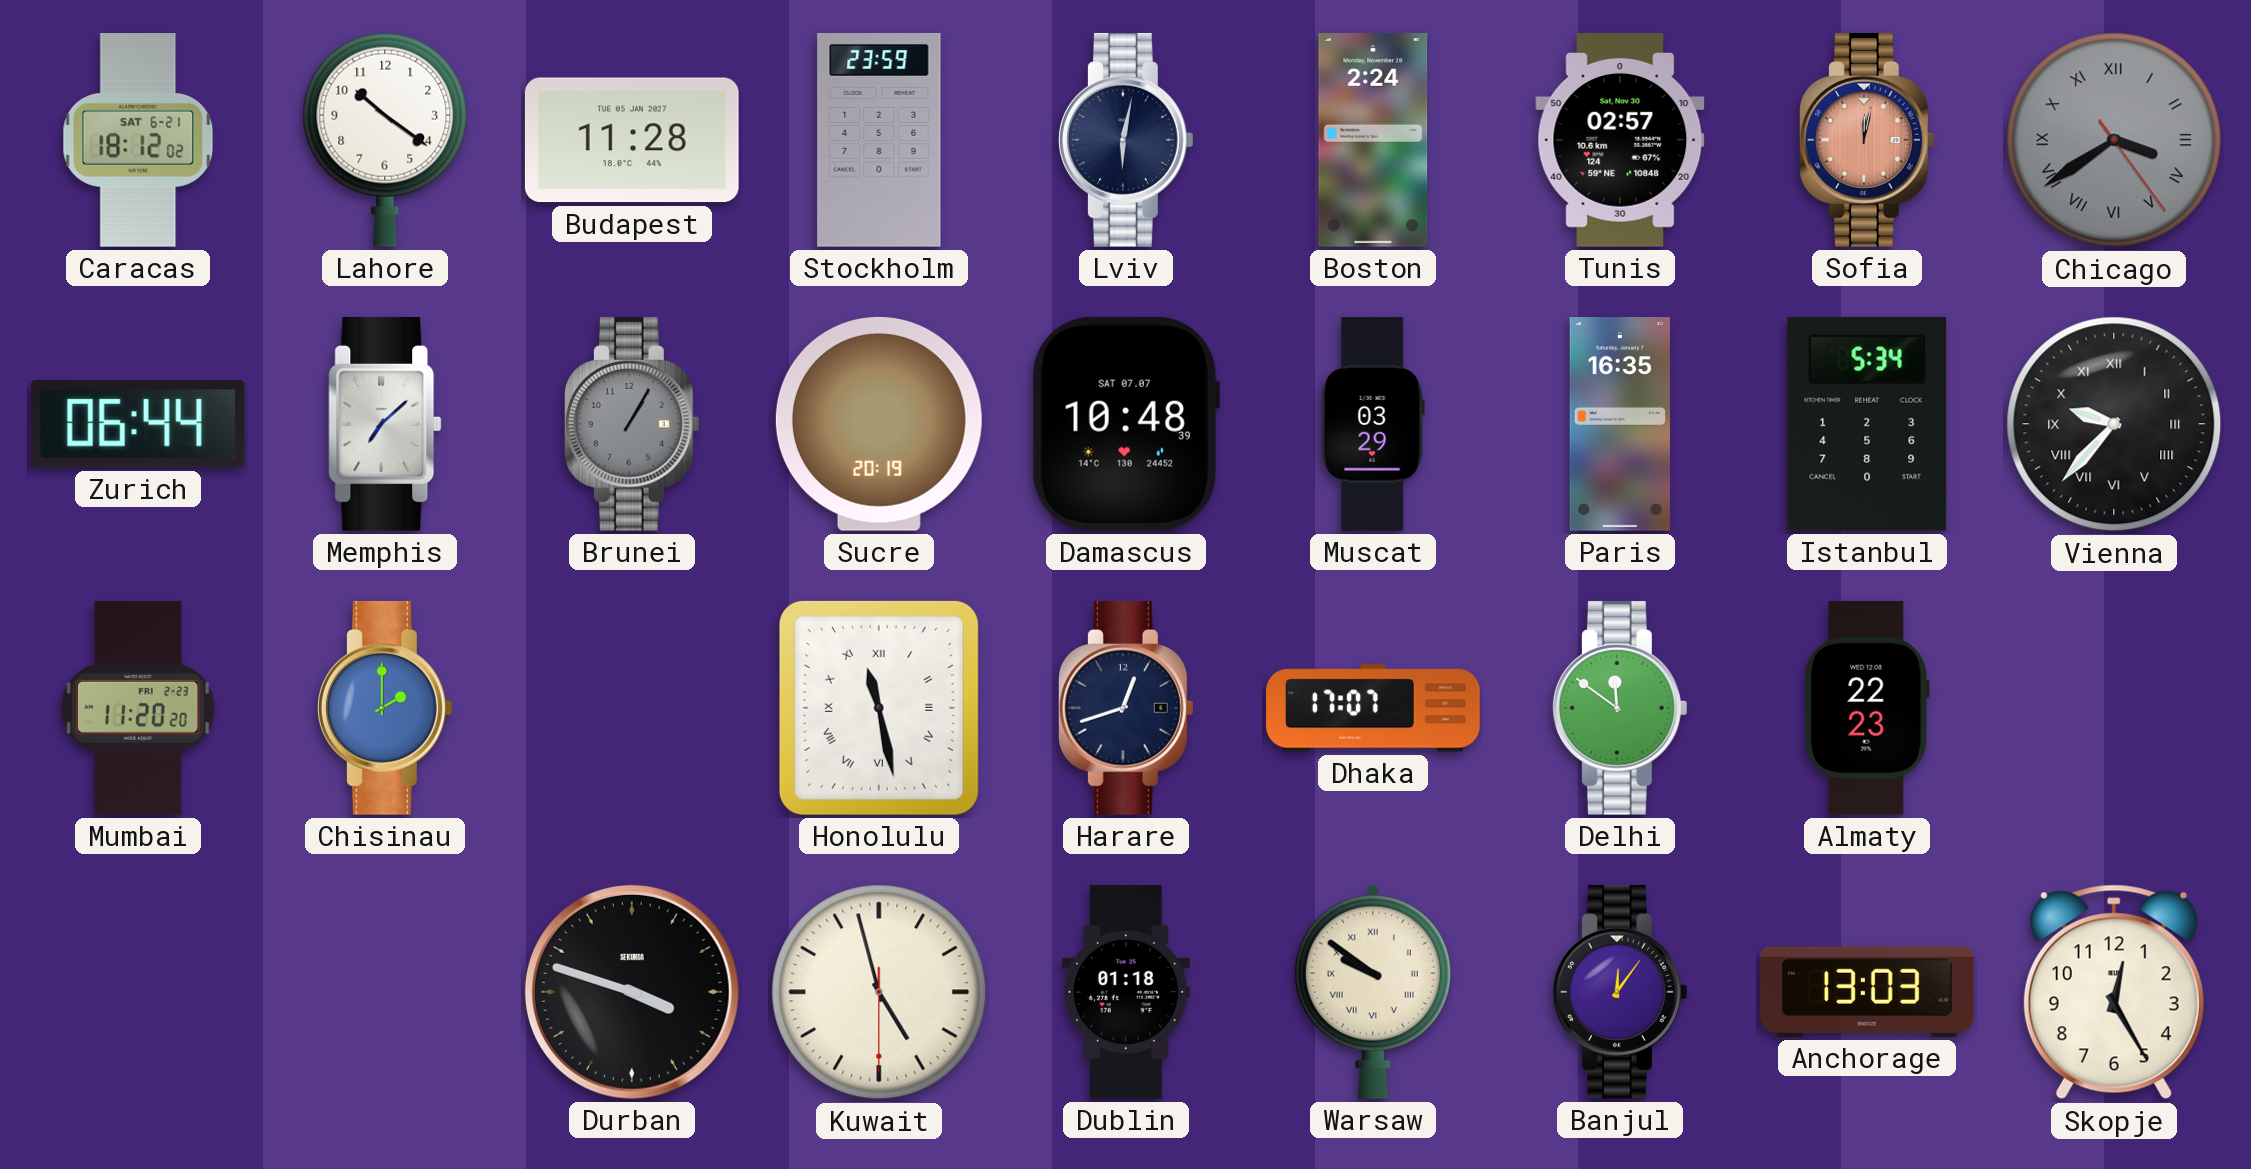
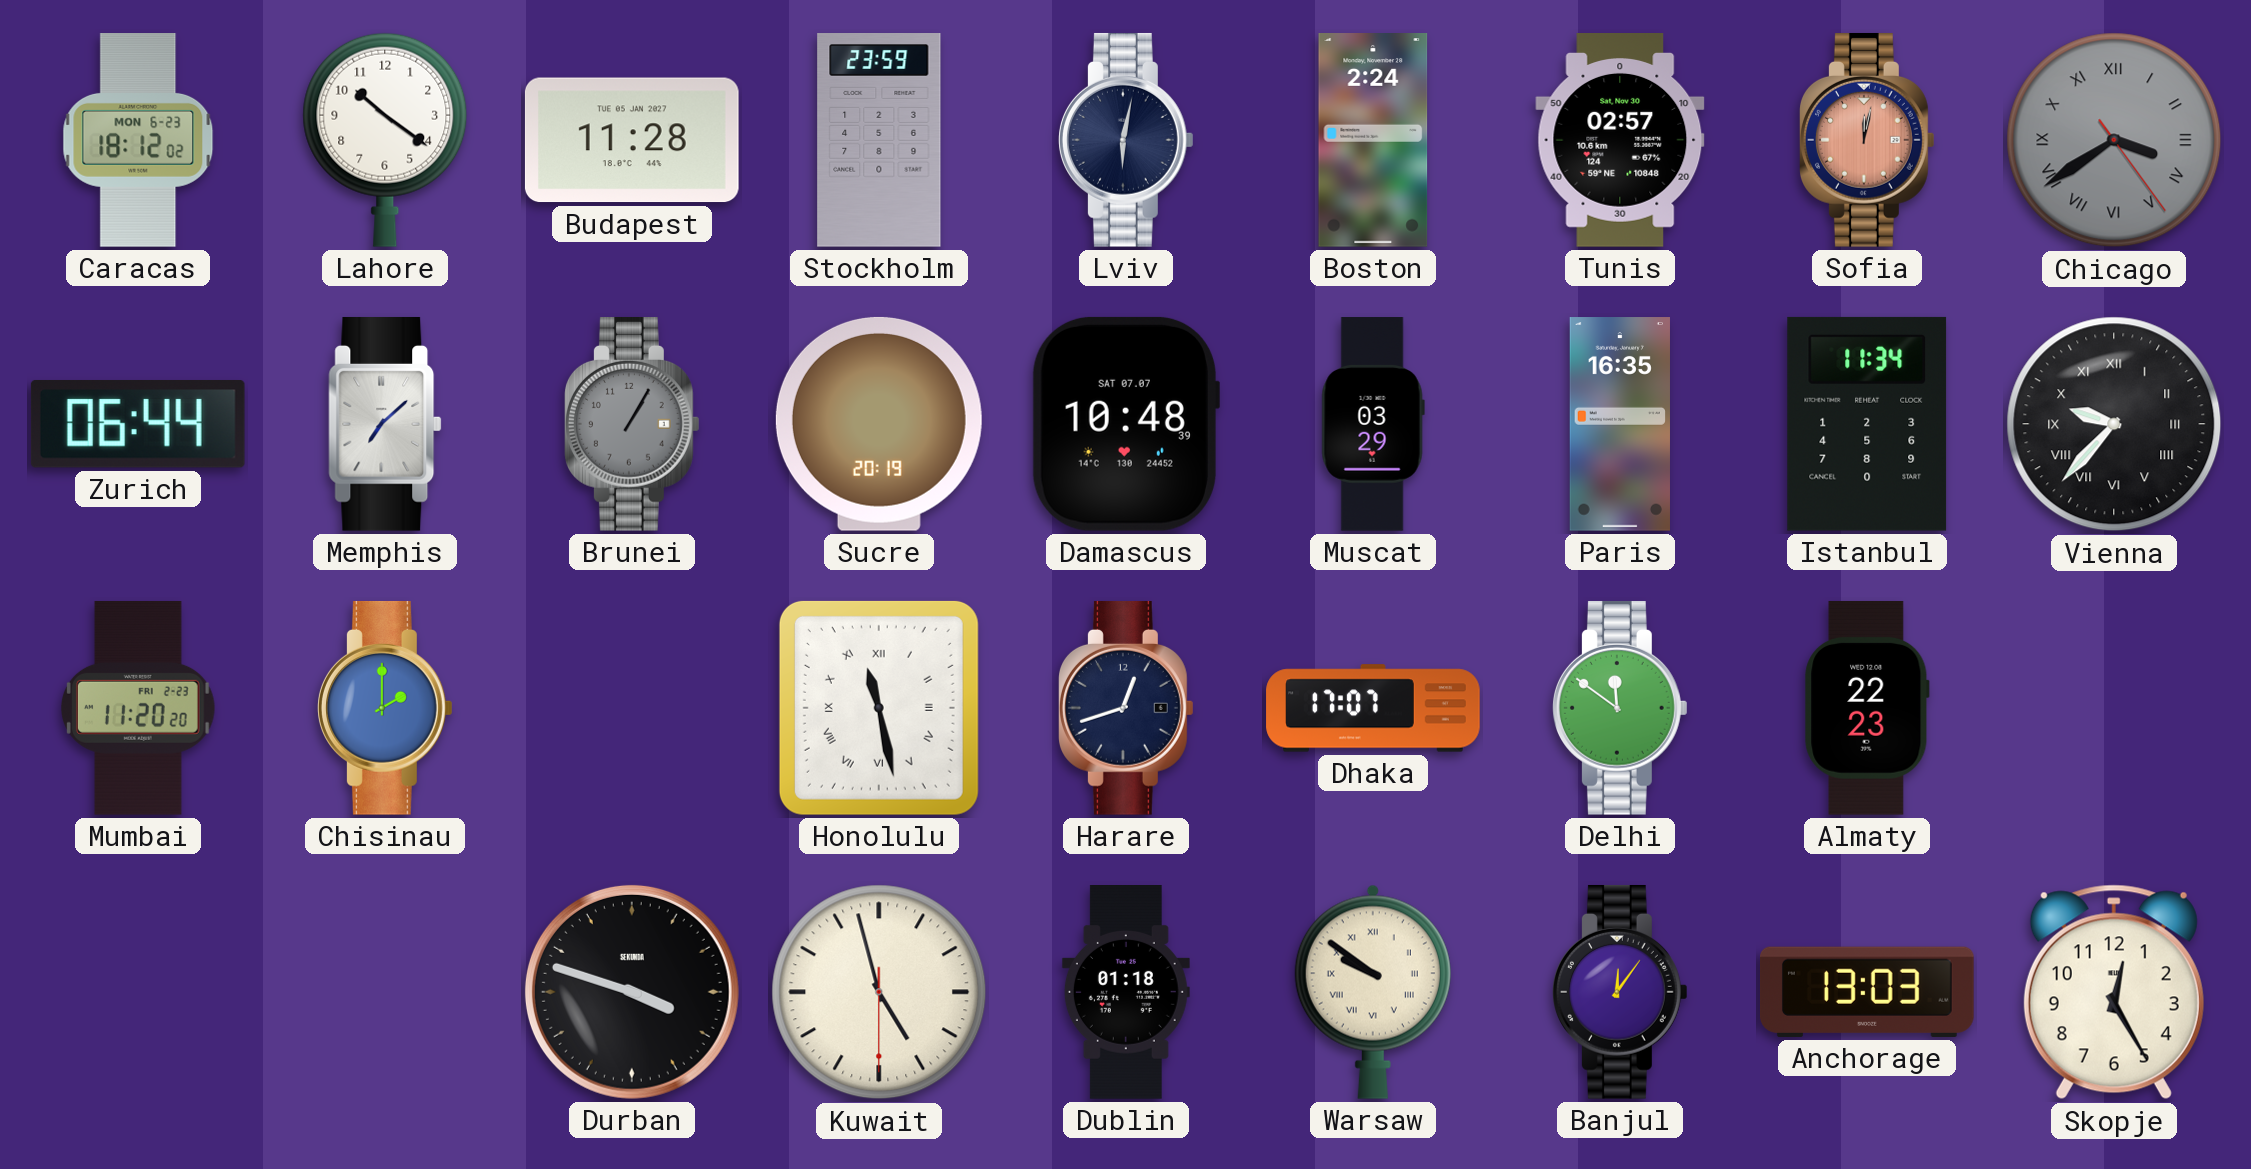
Caracas date: SAT 6-21 -> MON 6-23 (138, 141)
Istanbul: 5:34 -> 11:34 (1867, 424)
